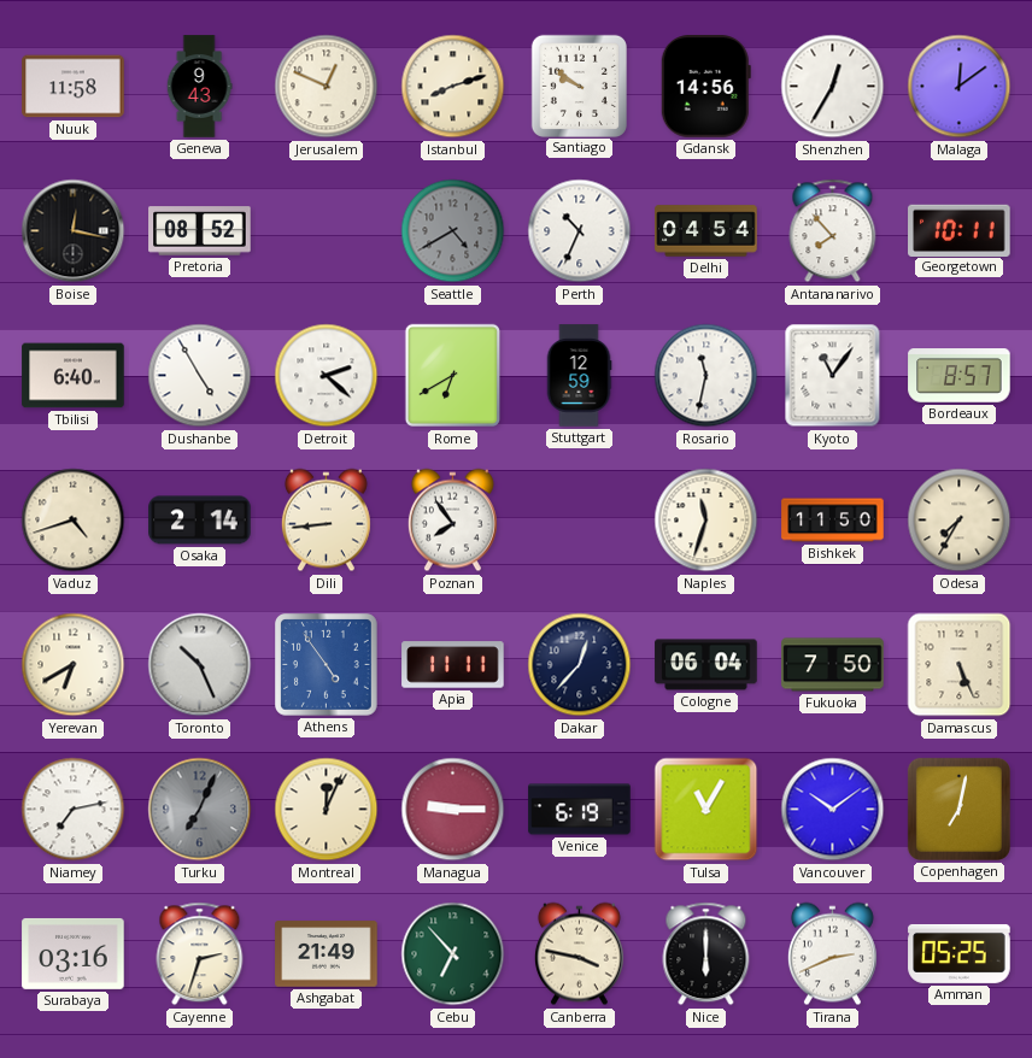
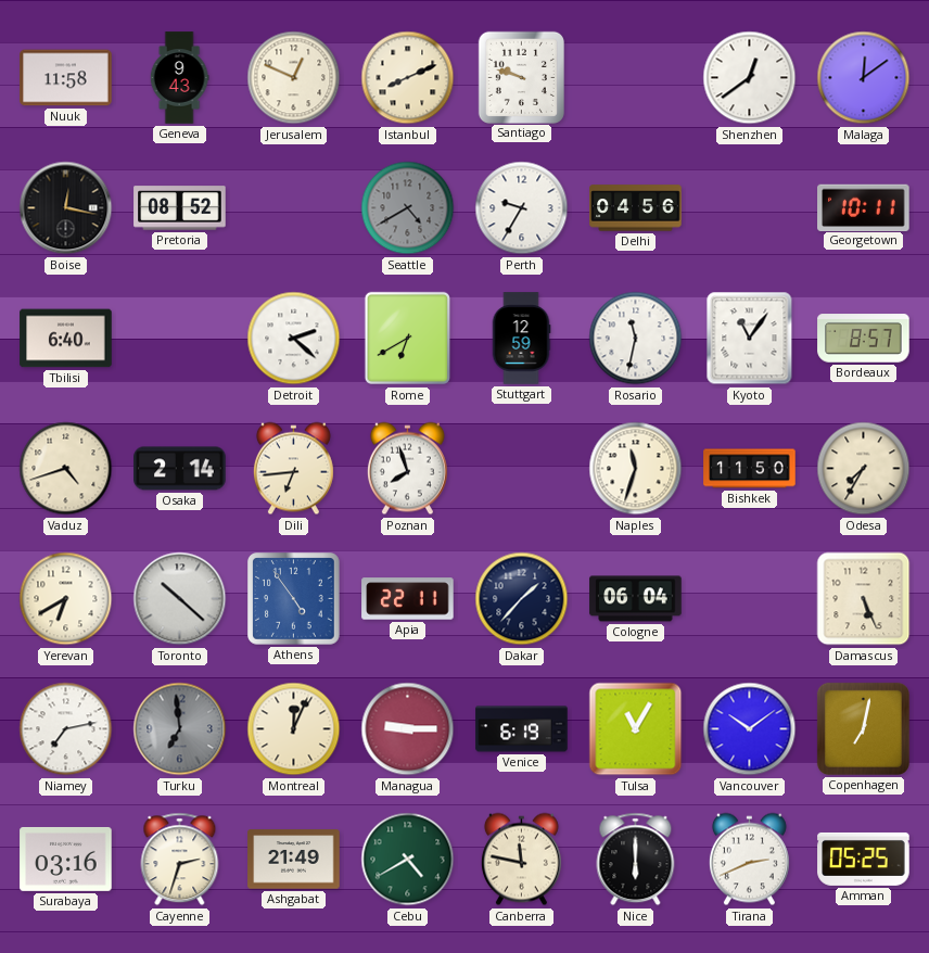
Istanbul: 8:12 -> 8:11 (408, 78)
Santiago: 9:51 -> 9:48 (521, 77)
Gdansk: 14:56 -> none (705, 87)
Shenzhen: 12:35 -> 12:39 (750, 78)
Perth: 10:34 -> 9:35 (522, 208)
Delhi: 04:54 -> 04:56 (636, 208)
Antananarivo: 7:53 -> none (833, 231)
Dushanbe: 4:55 -> none (200, 376)
Dili: 8:44 -> 6:44 (293, 469)
Poznan: 7:54 -> 7:57 (407, 469)
Toronto: 10:26 -> 10:22 (180, 599)
Apia: 11:11 -> 22:11 (408, 599)
Dakar: 12:37 -> 1:37 (522, 599)
Fukuoka: 7:50 -> none (833, 665)
Turku: 7:04 -> 6:59 (180, 729)
Cebu: 6:53 -> 4:40 (408, 860)
Canberra: 3:47 -> 11:47 (521, 860)
